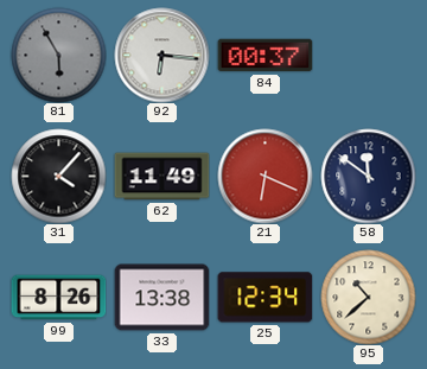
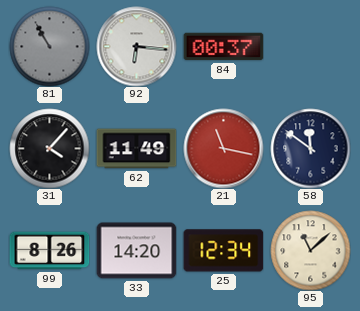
81: 5:55 -> 10:55 (49, 46)
21: 6:19 -> 11:17 (223, 148)
33: 13:38 -> 14:20 (136, 251)
95: 10:38 -> 11:08 (310, 250)
